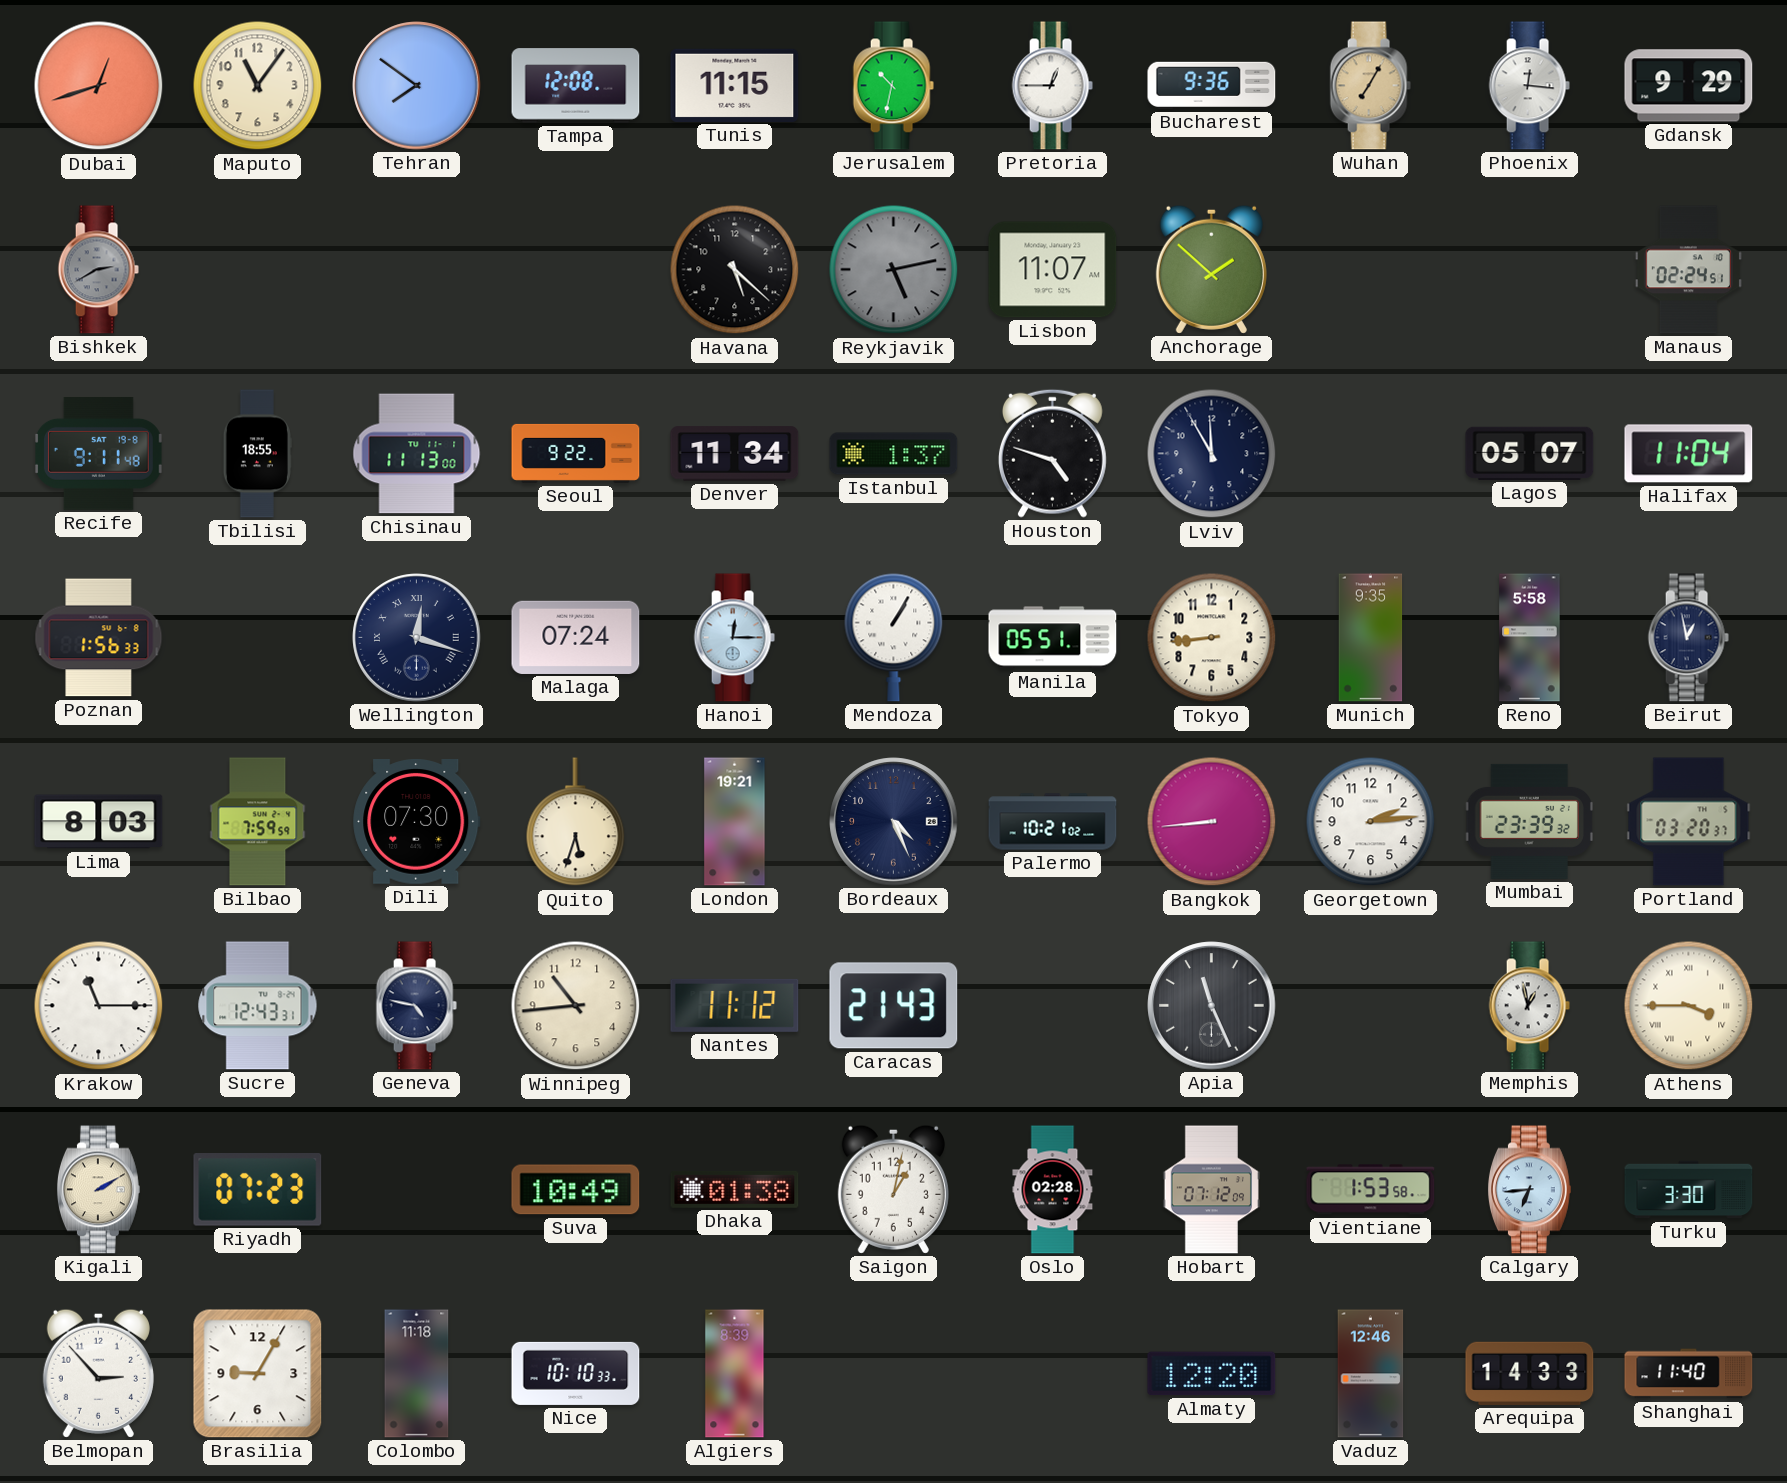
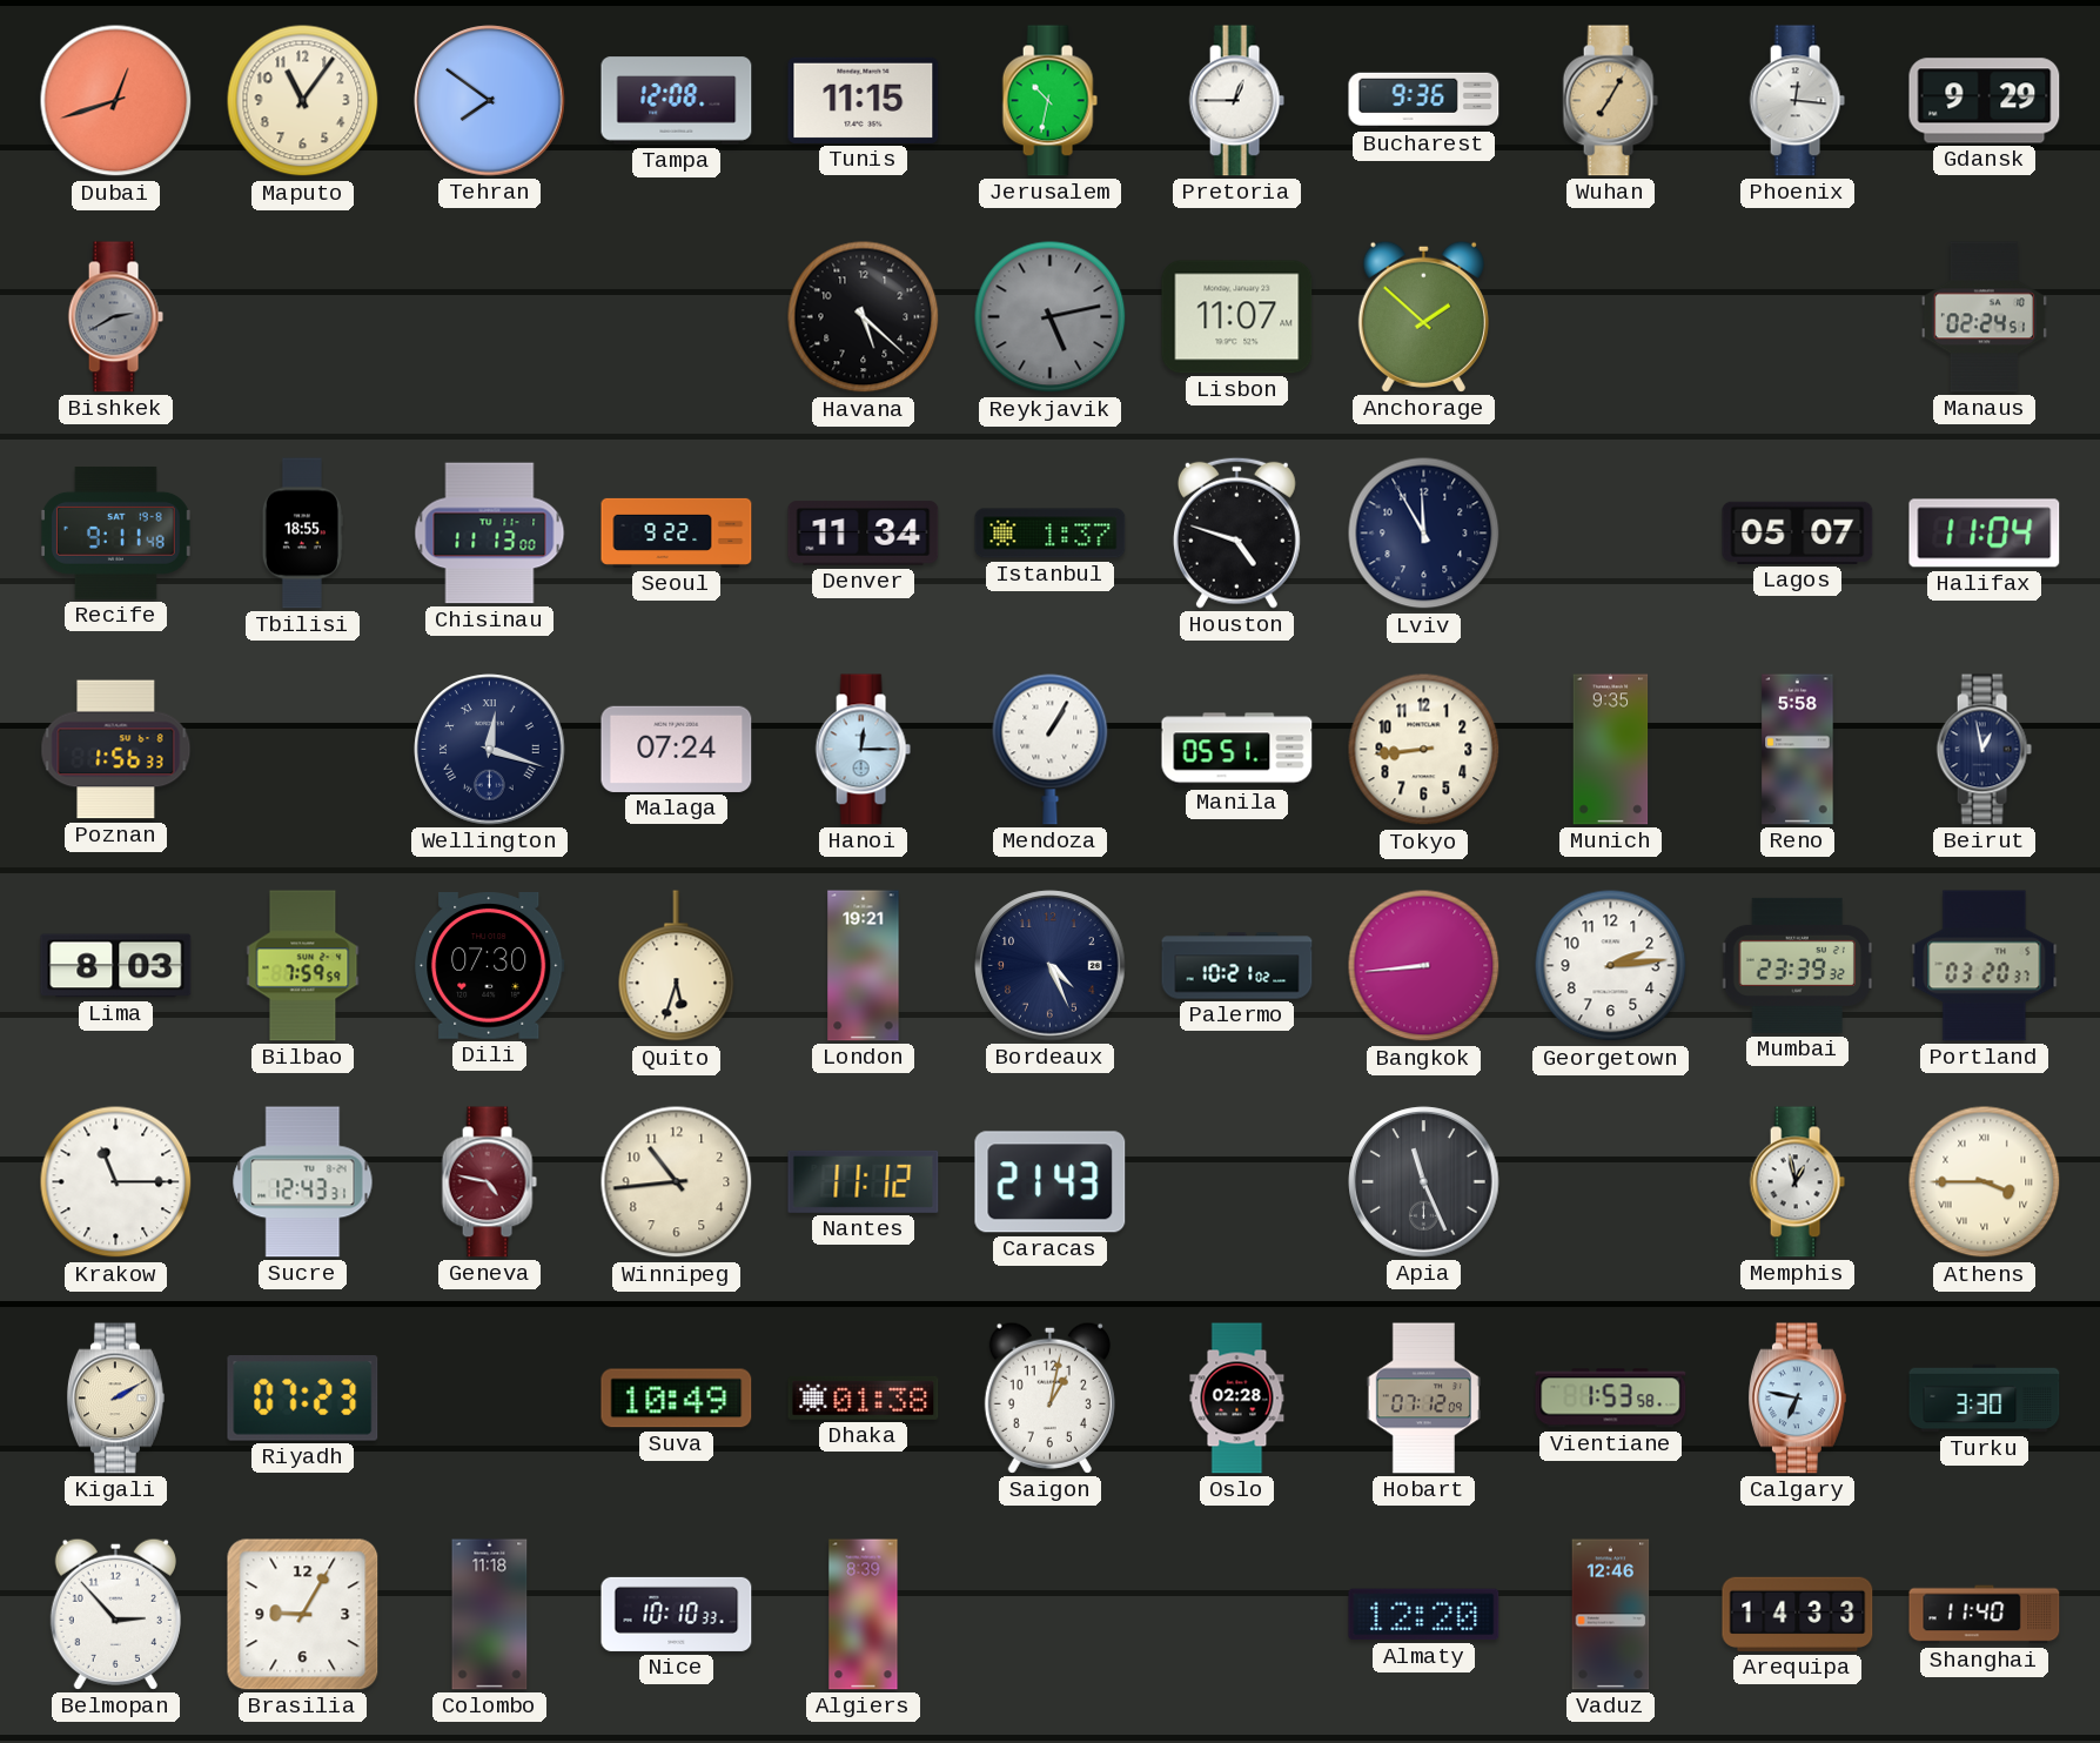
Geneva dial: navy -> burgundy (489, 1182)
Calgary: 6:44 -> 6:47 (1797, 1399)
